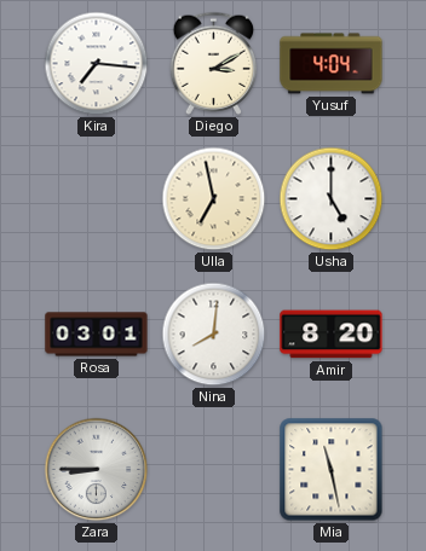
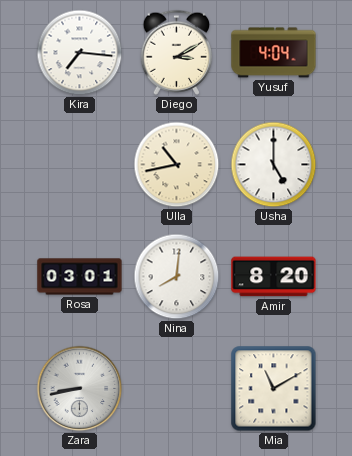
Ulla: 6:58 -> 10:43 (177, 165)
Zara: 8:45 -> 8:43 (80, 389)
Mia: 11:28 -> 11:10 (274, 389)
